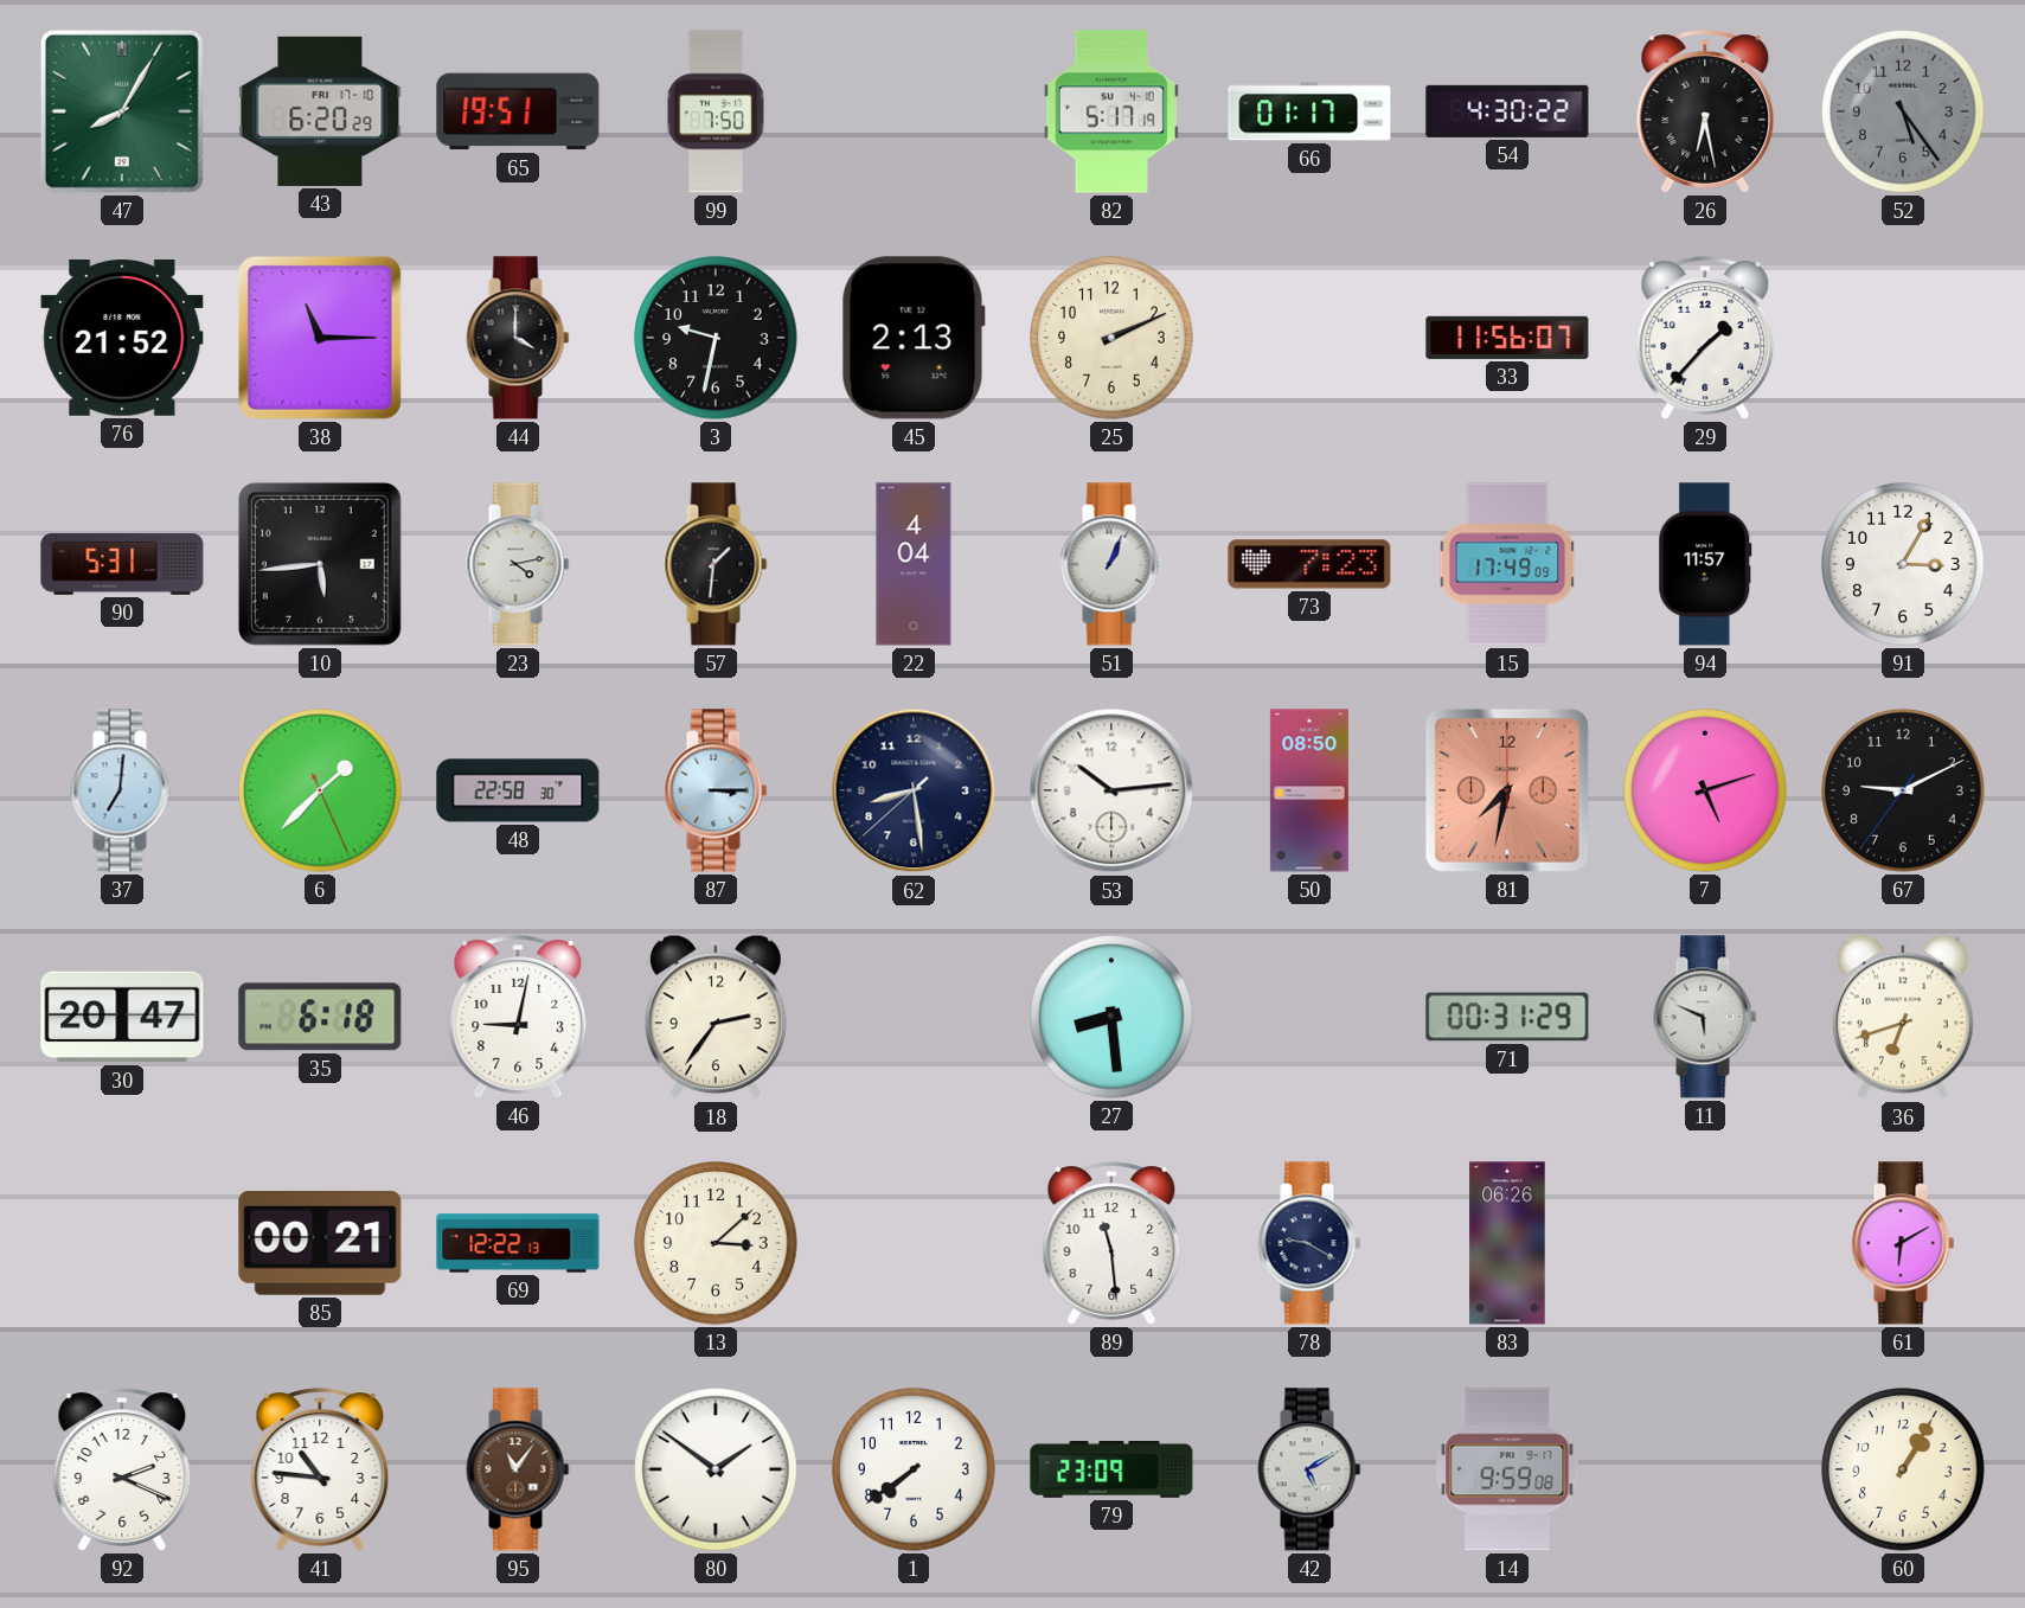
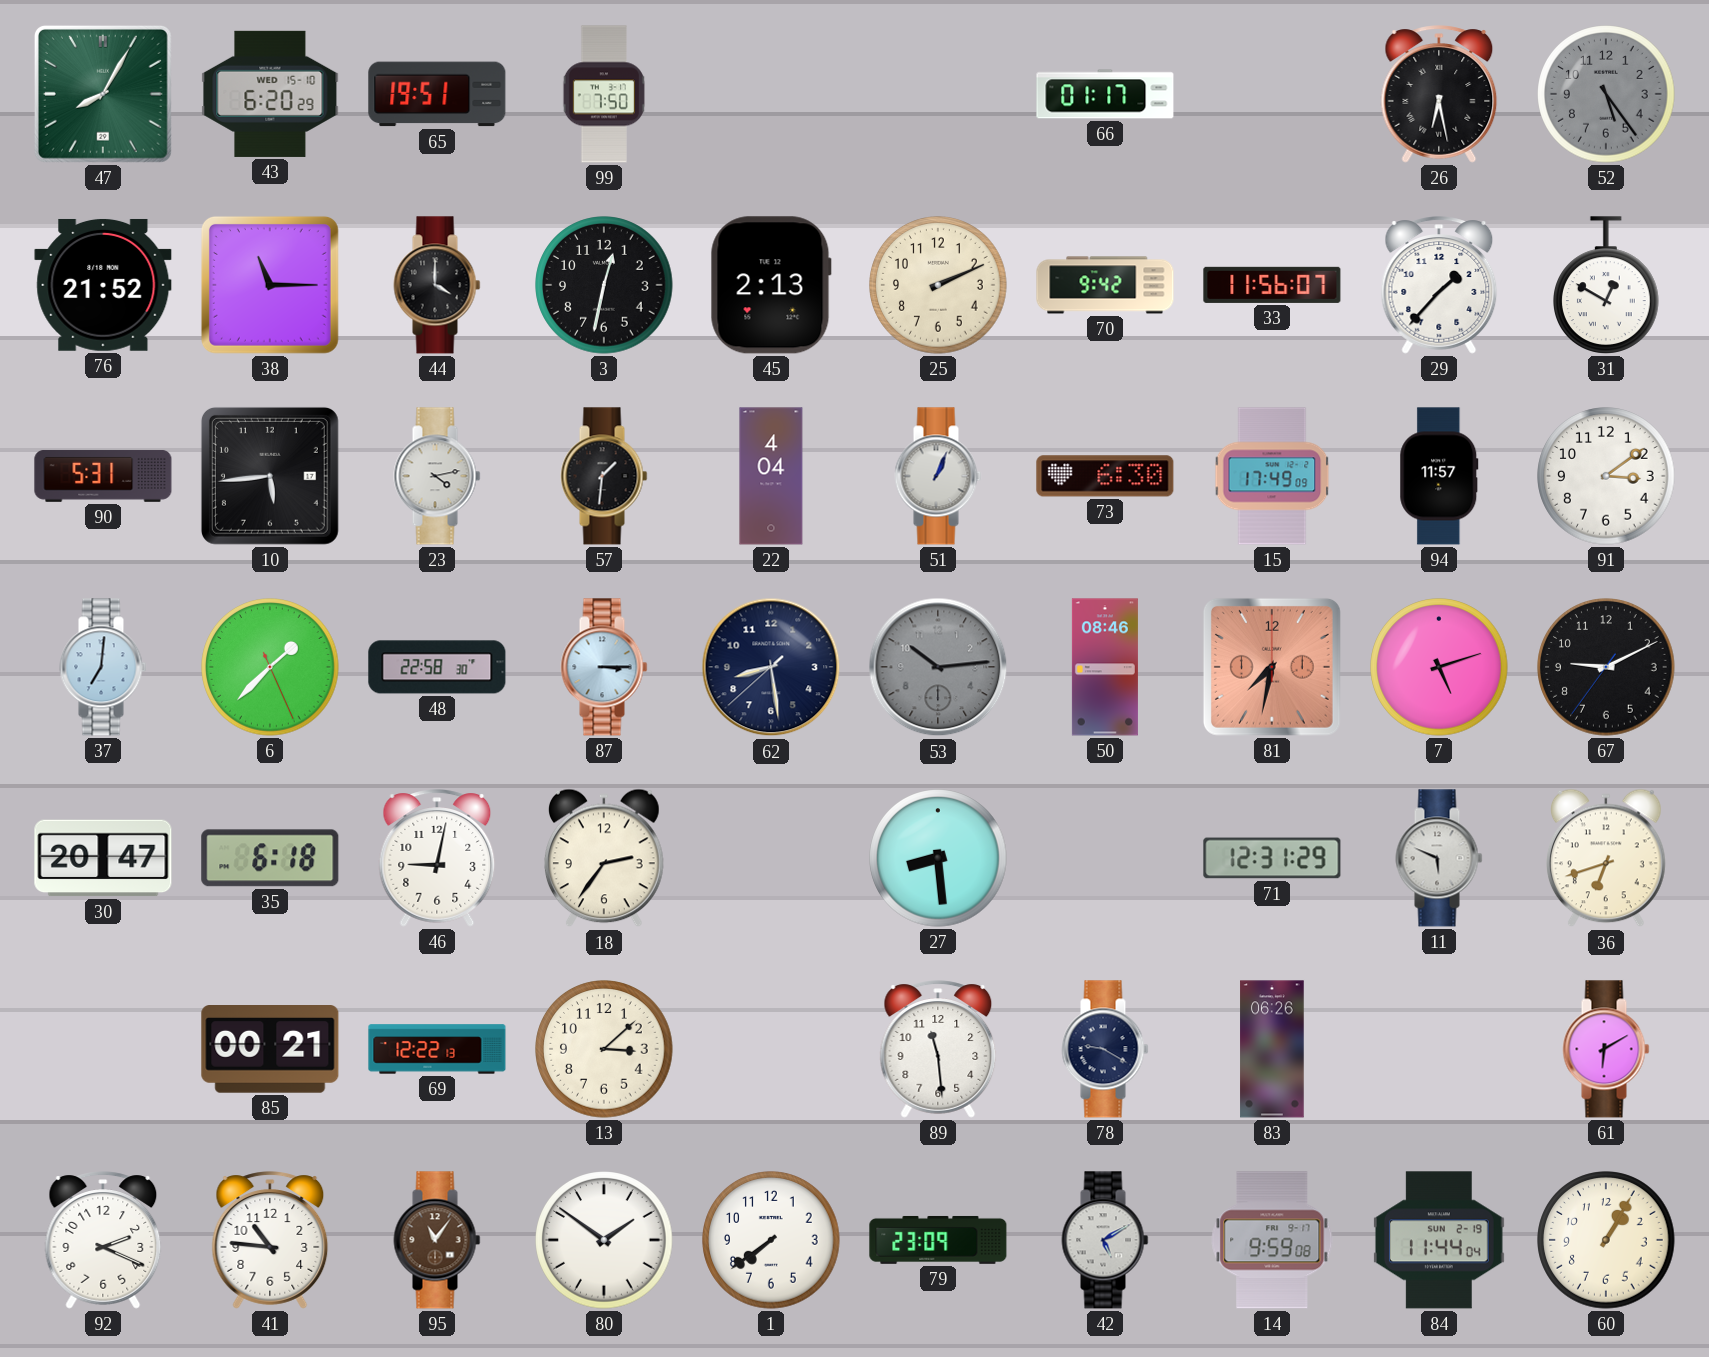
43 date: FRI 17-10 -> WED 15-10 (270, 94)
82: 5:17 -> none (1111, 111)
54: 4:30 -> none (1507, 111)
3: 9:32 -> 12:32 (604, 285)
70: none -> 9:42 (1105, 285)
31: none -> 12:50 (1607, 285)
73: 7:23 -> 6:30 (1105, 476)
91: 3:05 -> 3:09 (1606, 476)
53 dial: white -> grey (938, 667)
50: 08:50 -> 08:46 (1105, 667)
71: 00:31 -> 12:31 (1272, 858)
84: none -> 11:44 (1439, 1240)
